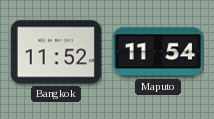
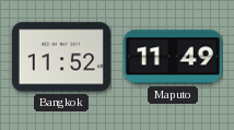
Maputo: 11:54 -> 11:49 (173, 57)
